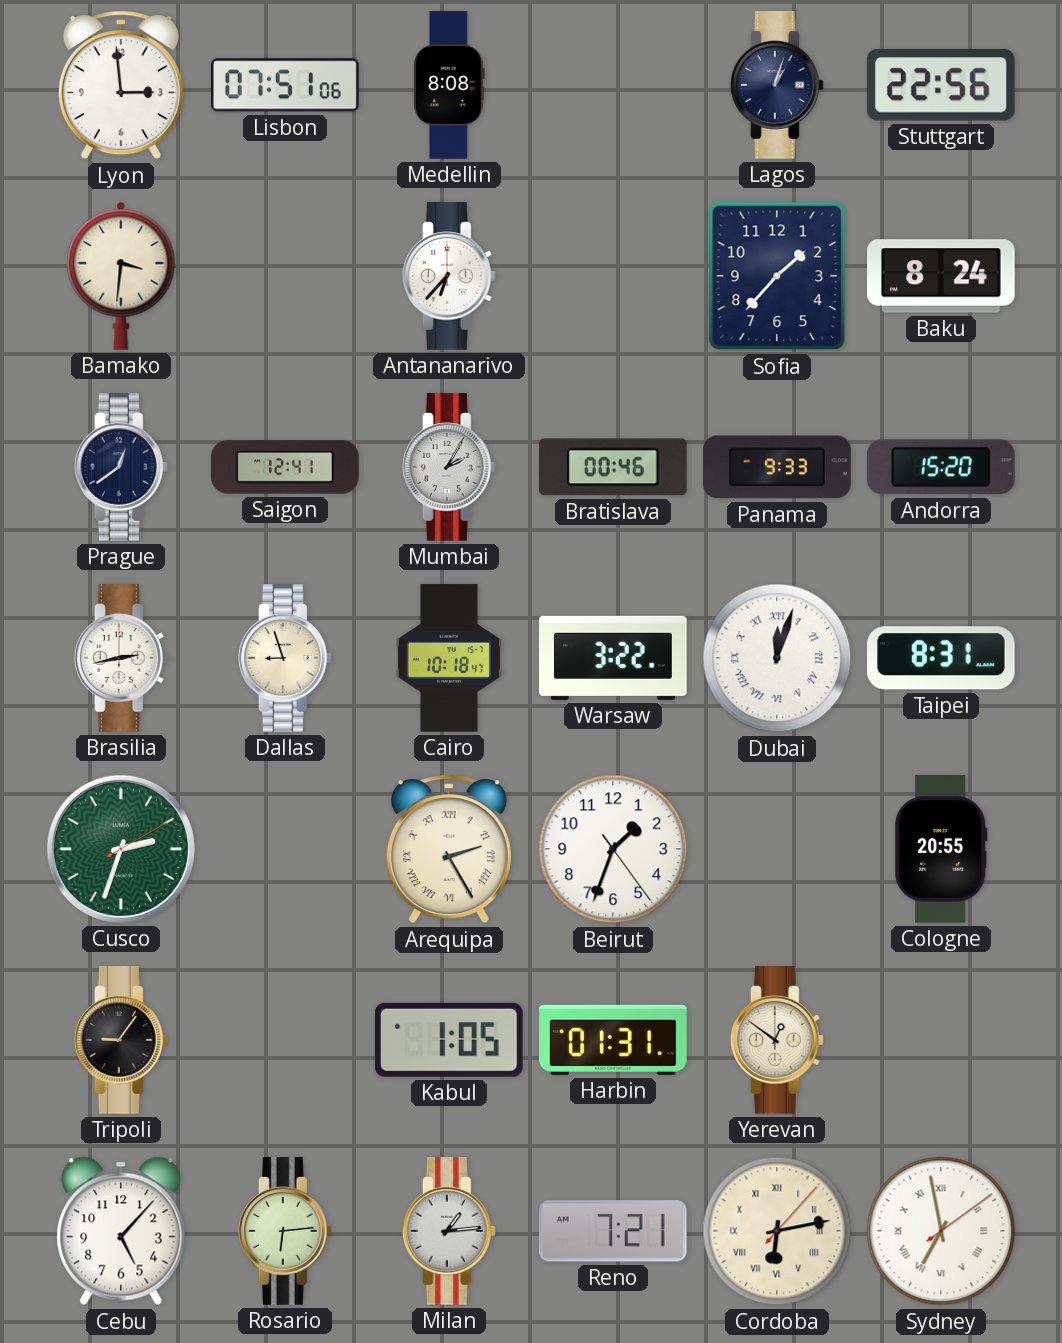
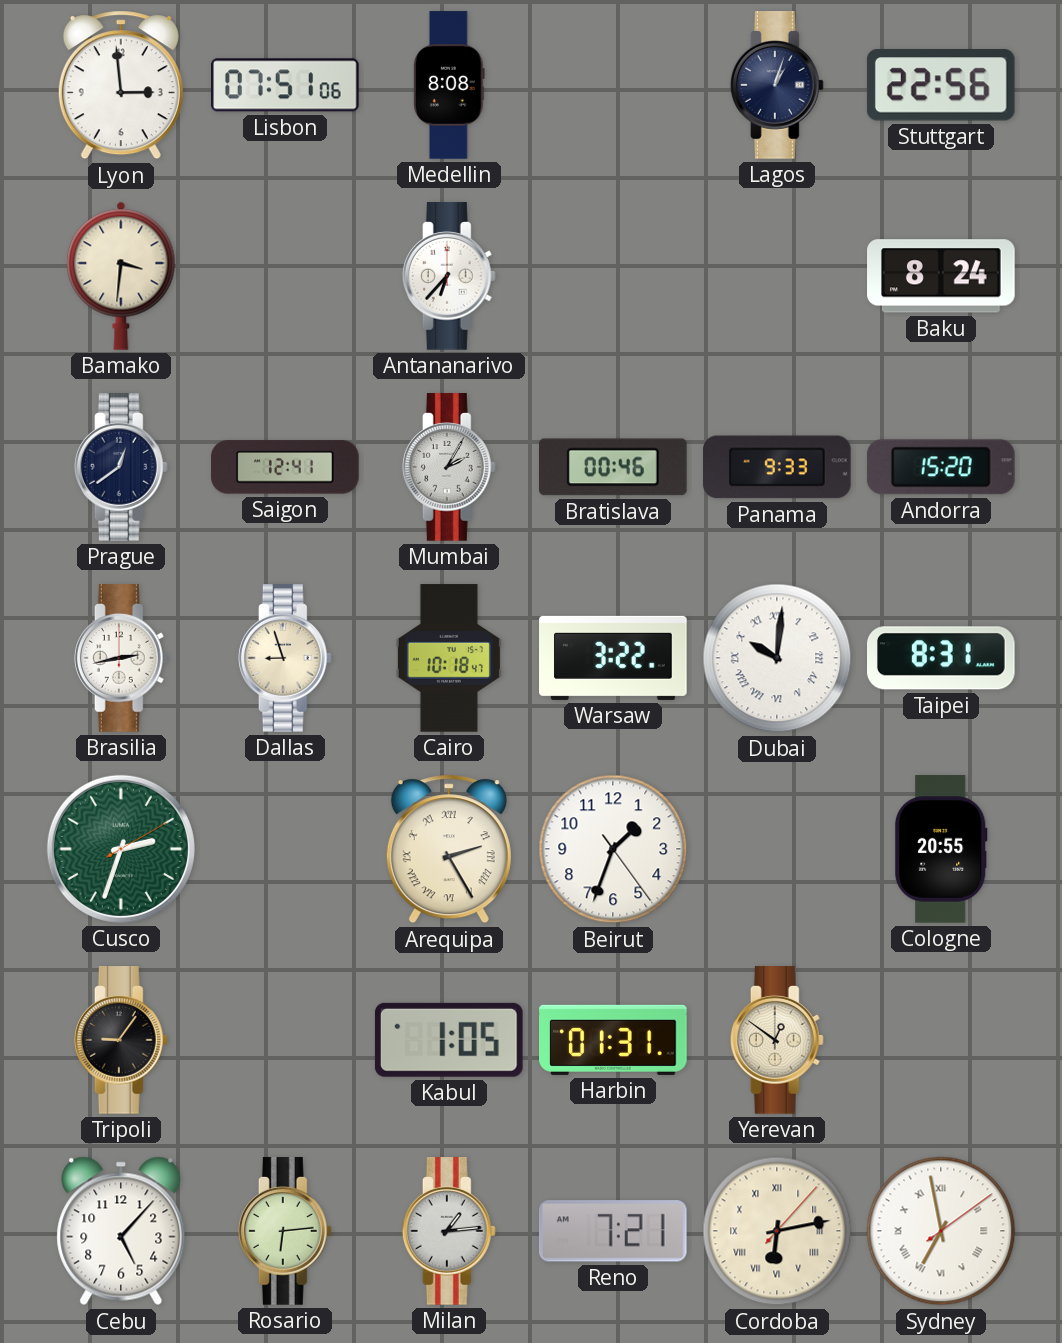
Sofia: 1:37 -> none (777, 276)
Dubai: 12:03 -> 10:01 (777, 658)
